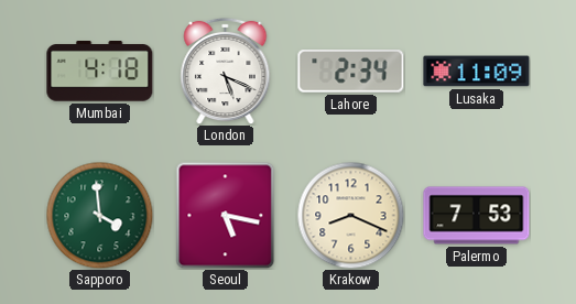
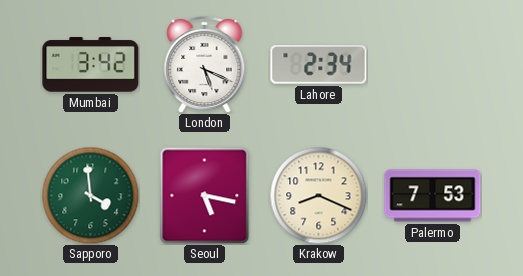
Mumbai: 4:18 -> 3:42 (91, 65)
Lusaka: 11:09 -> none (477, 72)
